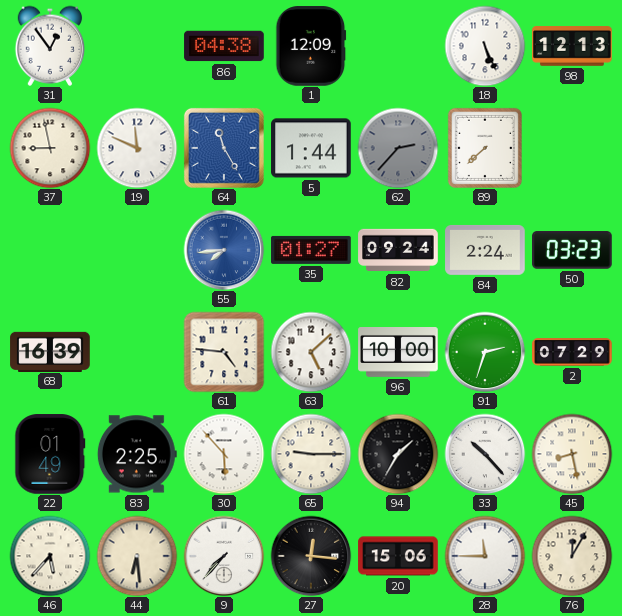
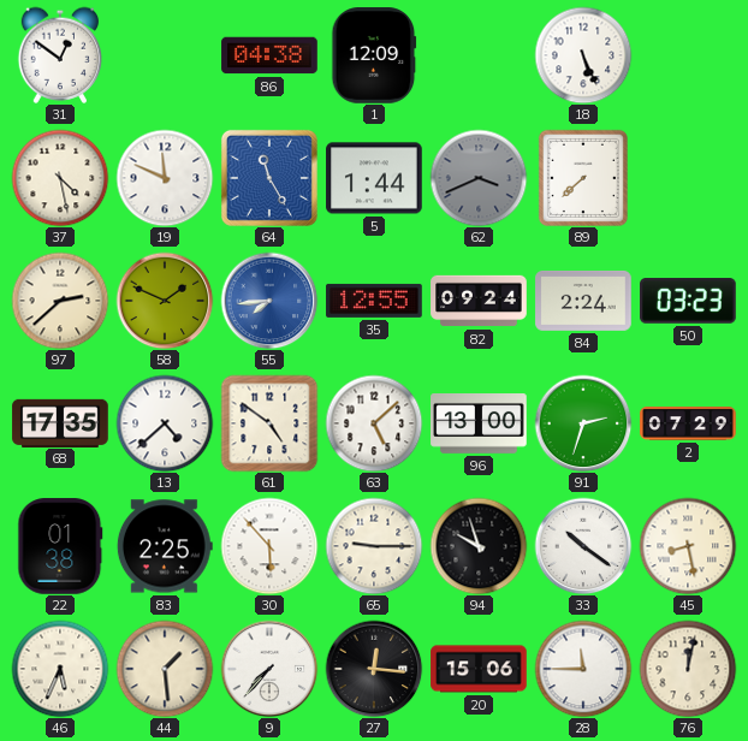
31: 12:54 -> 12:51 (60, 55)
98: 12:13 -> none (572, 46)
37: 8:58 -> 4:28 (60, 178)
62: 2:37 -> 3:41 (479, 178)
97: none -> 2:38 (60, 301)
58: none -> 1:49 (165, 301)
35: 01:27 -> 12:55 (374, 301)
68: 16:39 -> 17:35 (60, 422)
13: none -> 4:38 (165, 423)
61: 4:46 -> 4:51 (269, 423)
96: 10:00 -> 13:00 (479, 425)
22: 01:49 -> 01:38 (60, 546)
94: 1:35 -> 9:57 (479, 546)
33: 10:23 -> 10:21 (583, 546)
46: 5:37 -> 5:34 (60, 669)
44: 6:29 -> 1:29 (165, 669)
76: 12:05 -> 12:02 (688, 669)
